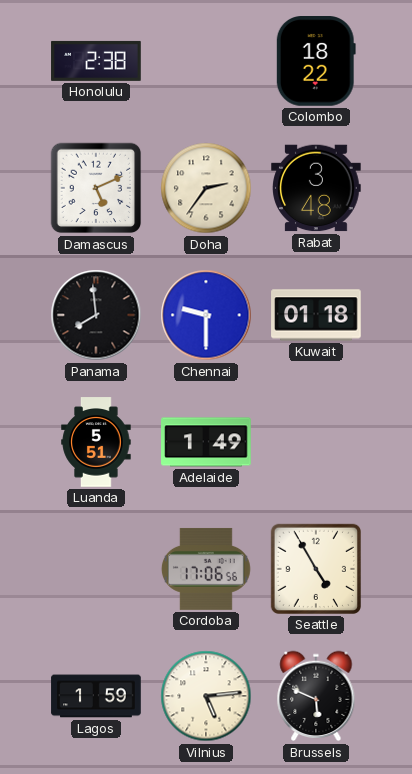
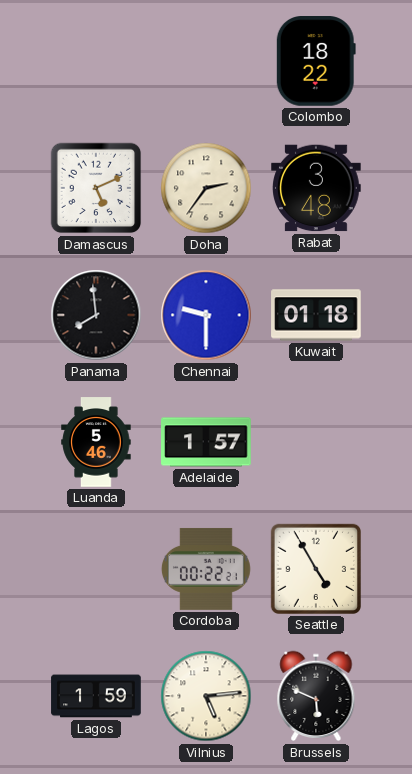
Honolulu: 2:38 -> none (96, 61)
Luanda: 5:51 -> 5:46 (96, 442)
Adelaide: 1:49 -> 1:57 (206, 442)
Cordoba: 17:06 -> 00:22 (206, 569)
